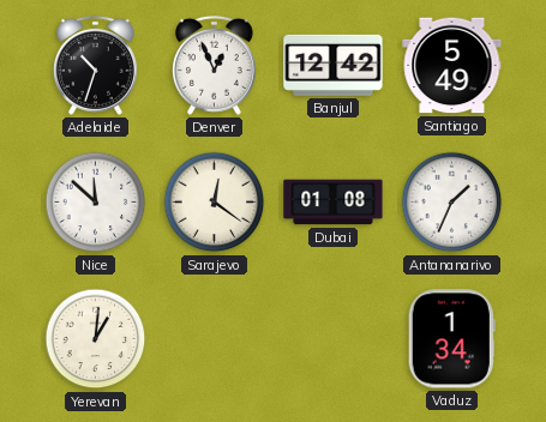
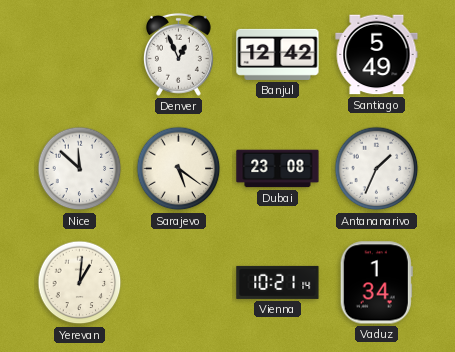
Adelaide: 10:33 -> none (95, 65)
Sarajevo: 12:21 -> 5:21 (179, 169)
Dubai: 01:08 -> 23:08 (278, 169)
Vienna: none -> 10:21 (278, 282)
